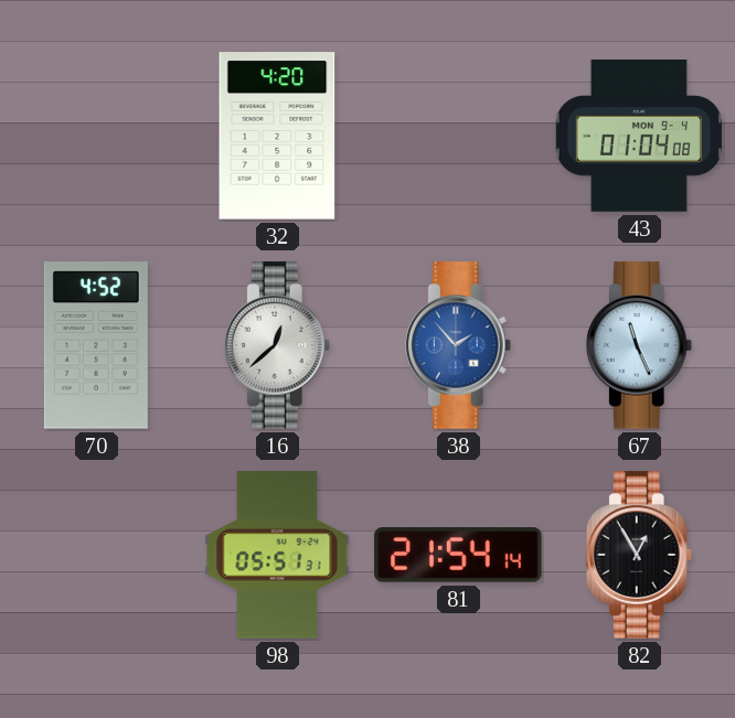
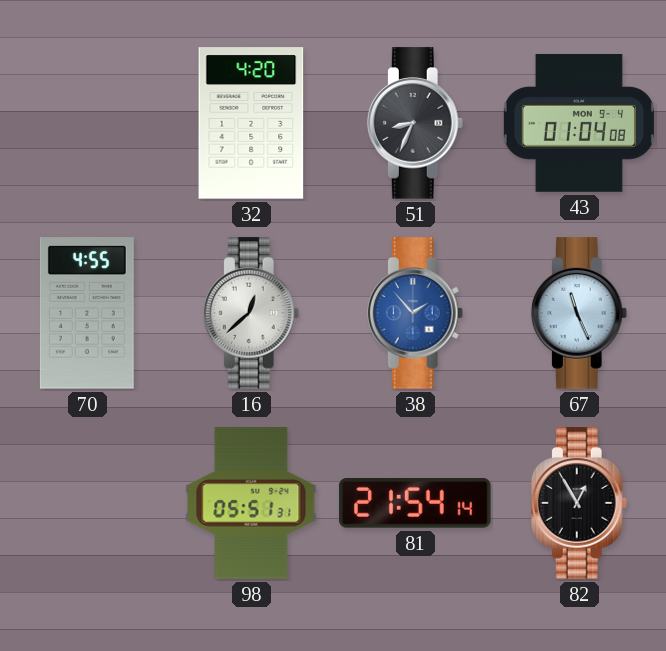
51: none -> 8:34 (415, 123)
70: 4:52 -> 4:55 (87, 313)
